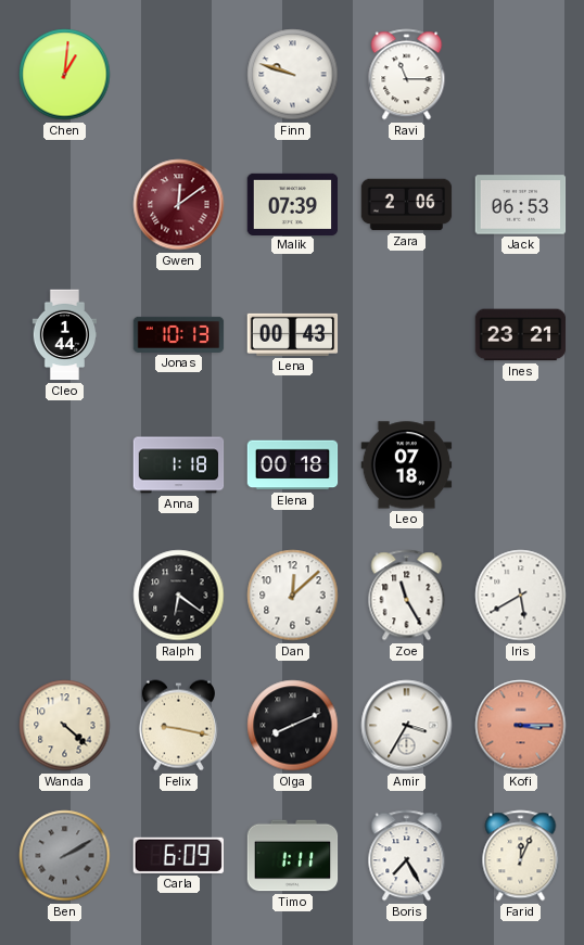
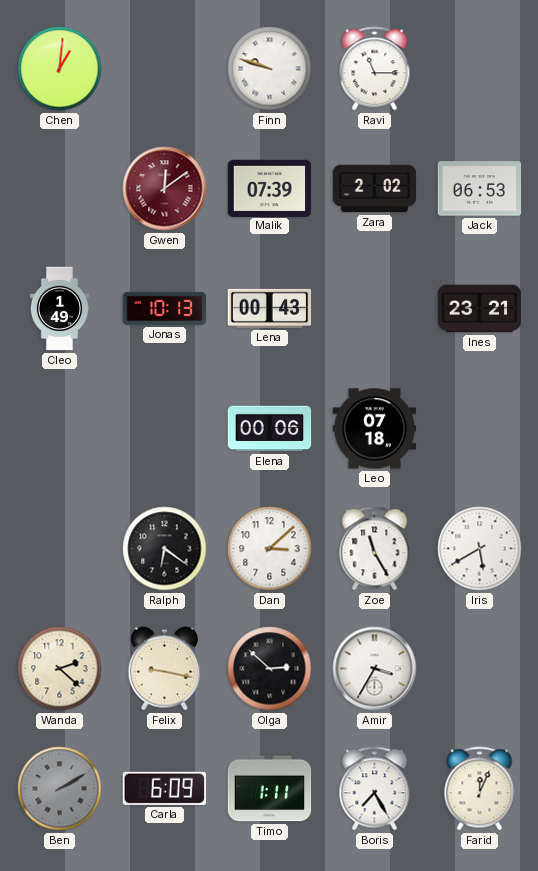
Zara: 2:06 -> 2:02 (375, 189)
Cleo: 1:44 -> 1:49 (60, 309)
Anna: 1:18 -> none (179, 465)
Elena: 00:18 -> 00:06 (270, 429)
Dan: 12:08 -> 3:08 (270, 549)
Wanda: 4:22 -> 2:22 (60, 669)
Olga: 8:11 -> 2:52 (270, 669)
Kofi: 3:15 -> none (521, 726)
